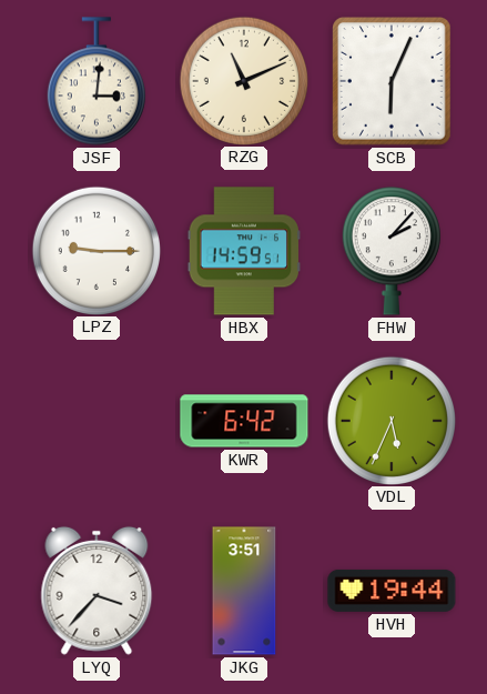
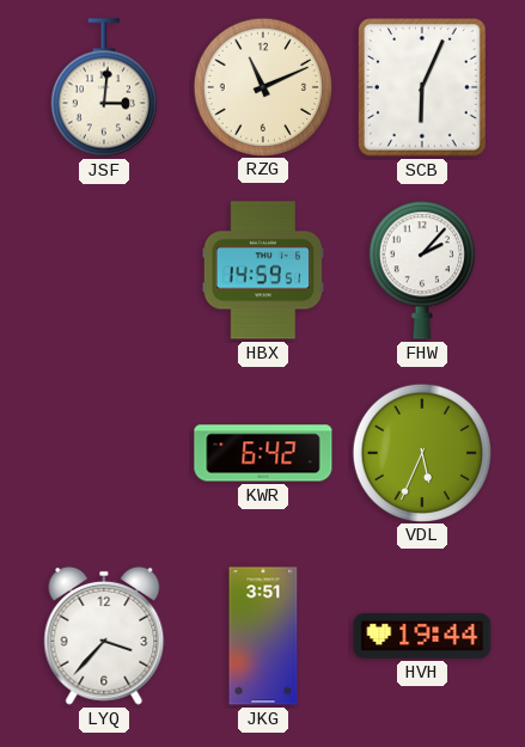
LPZ: 9:15 -> none (95, 250)
